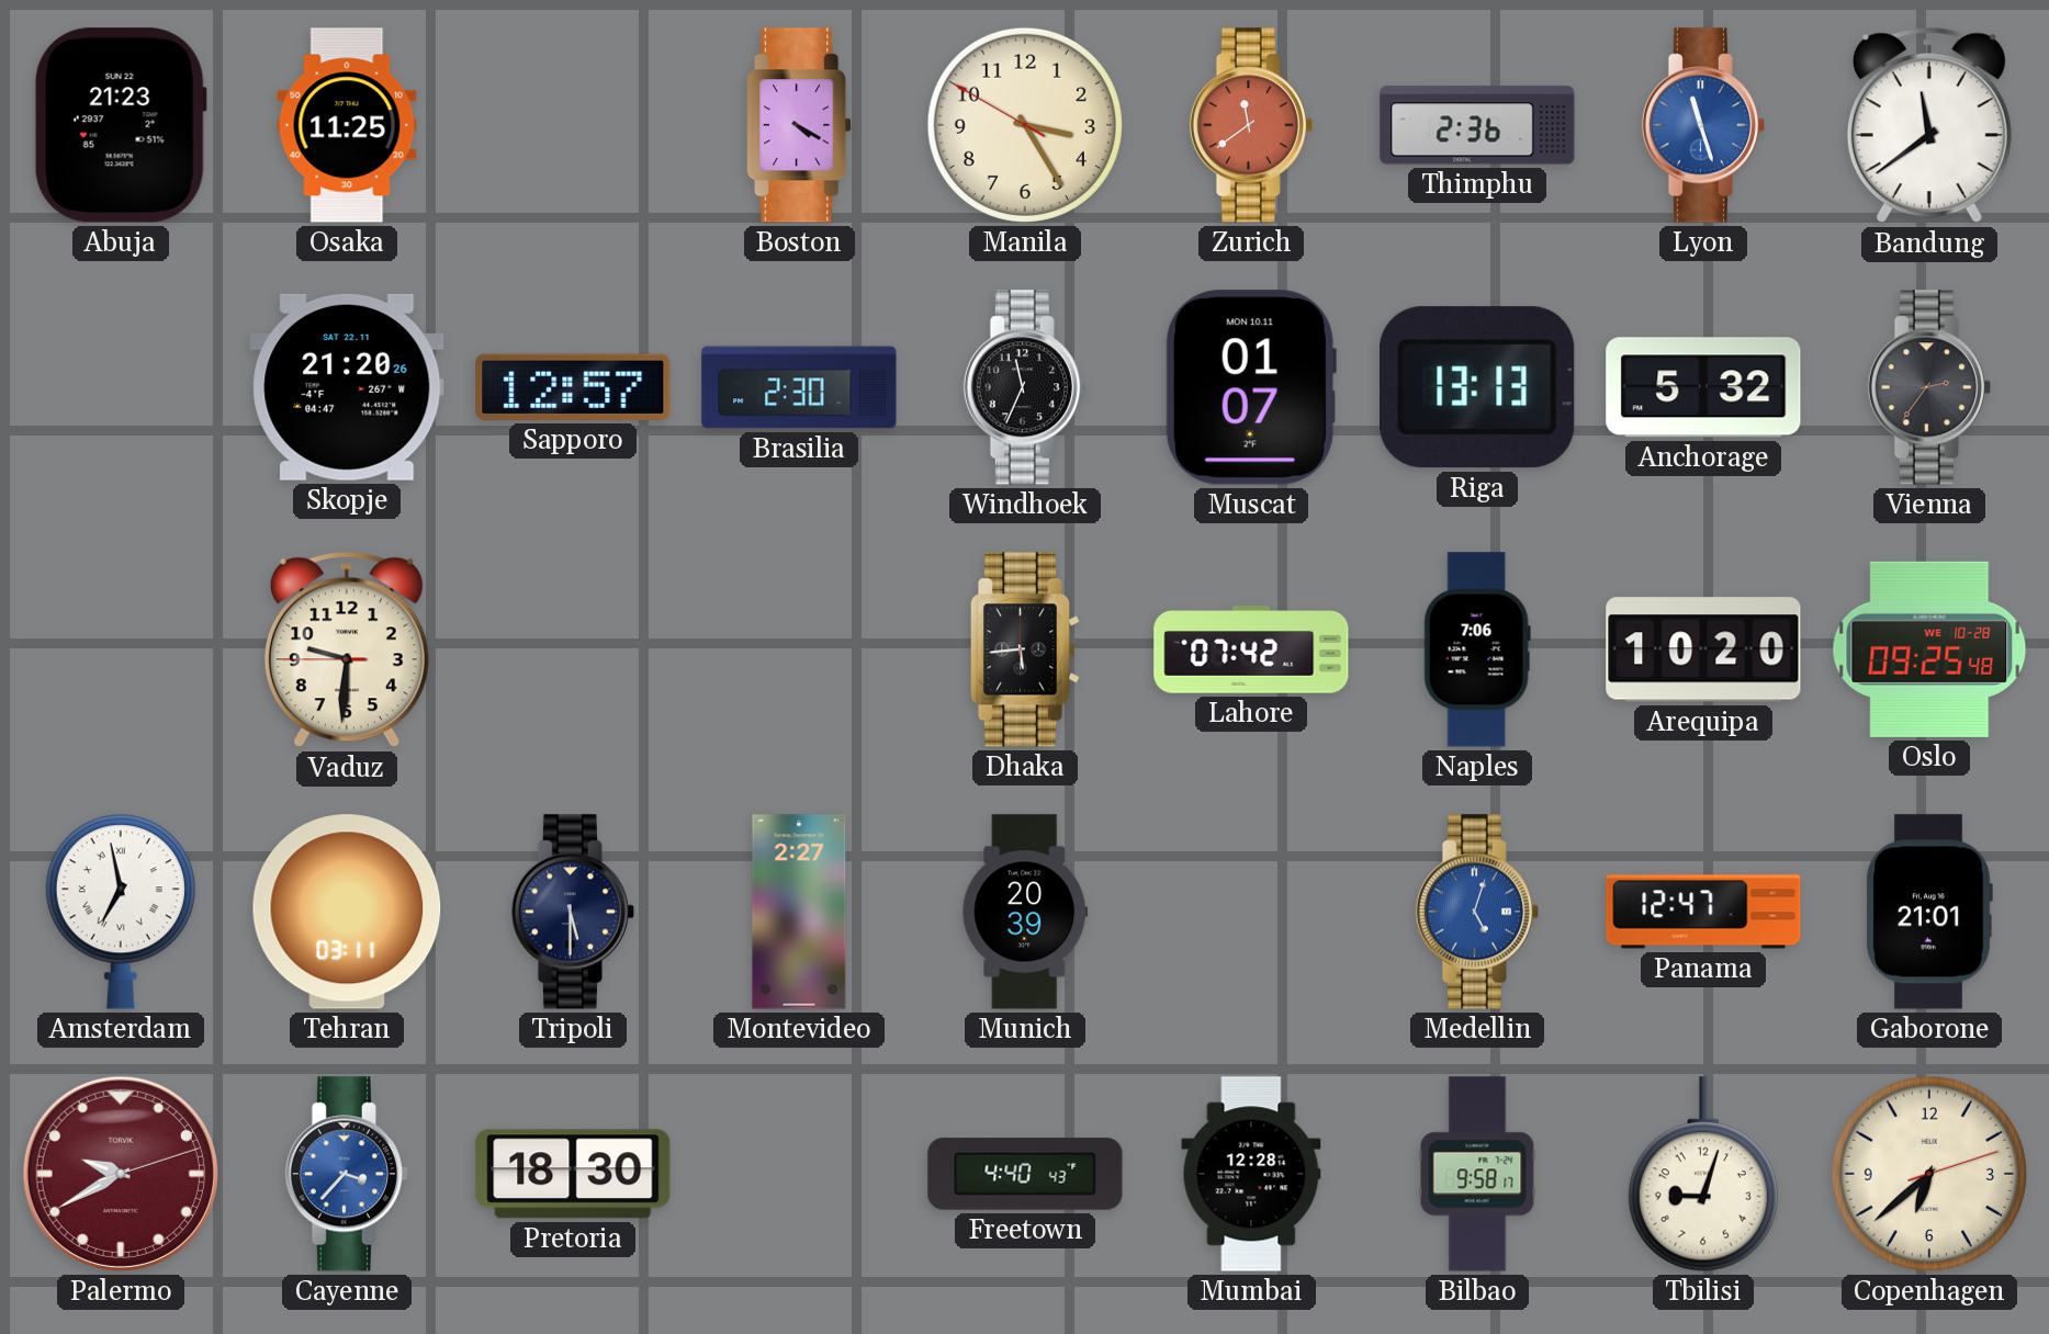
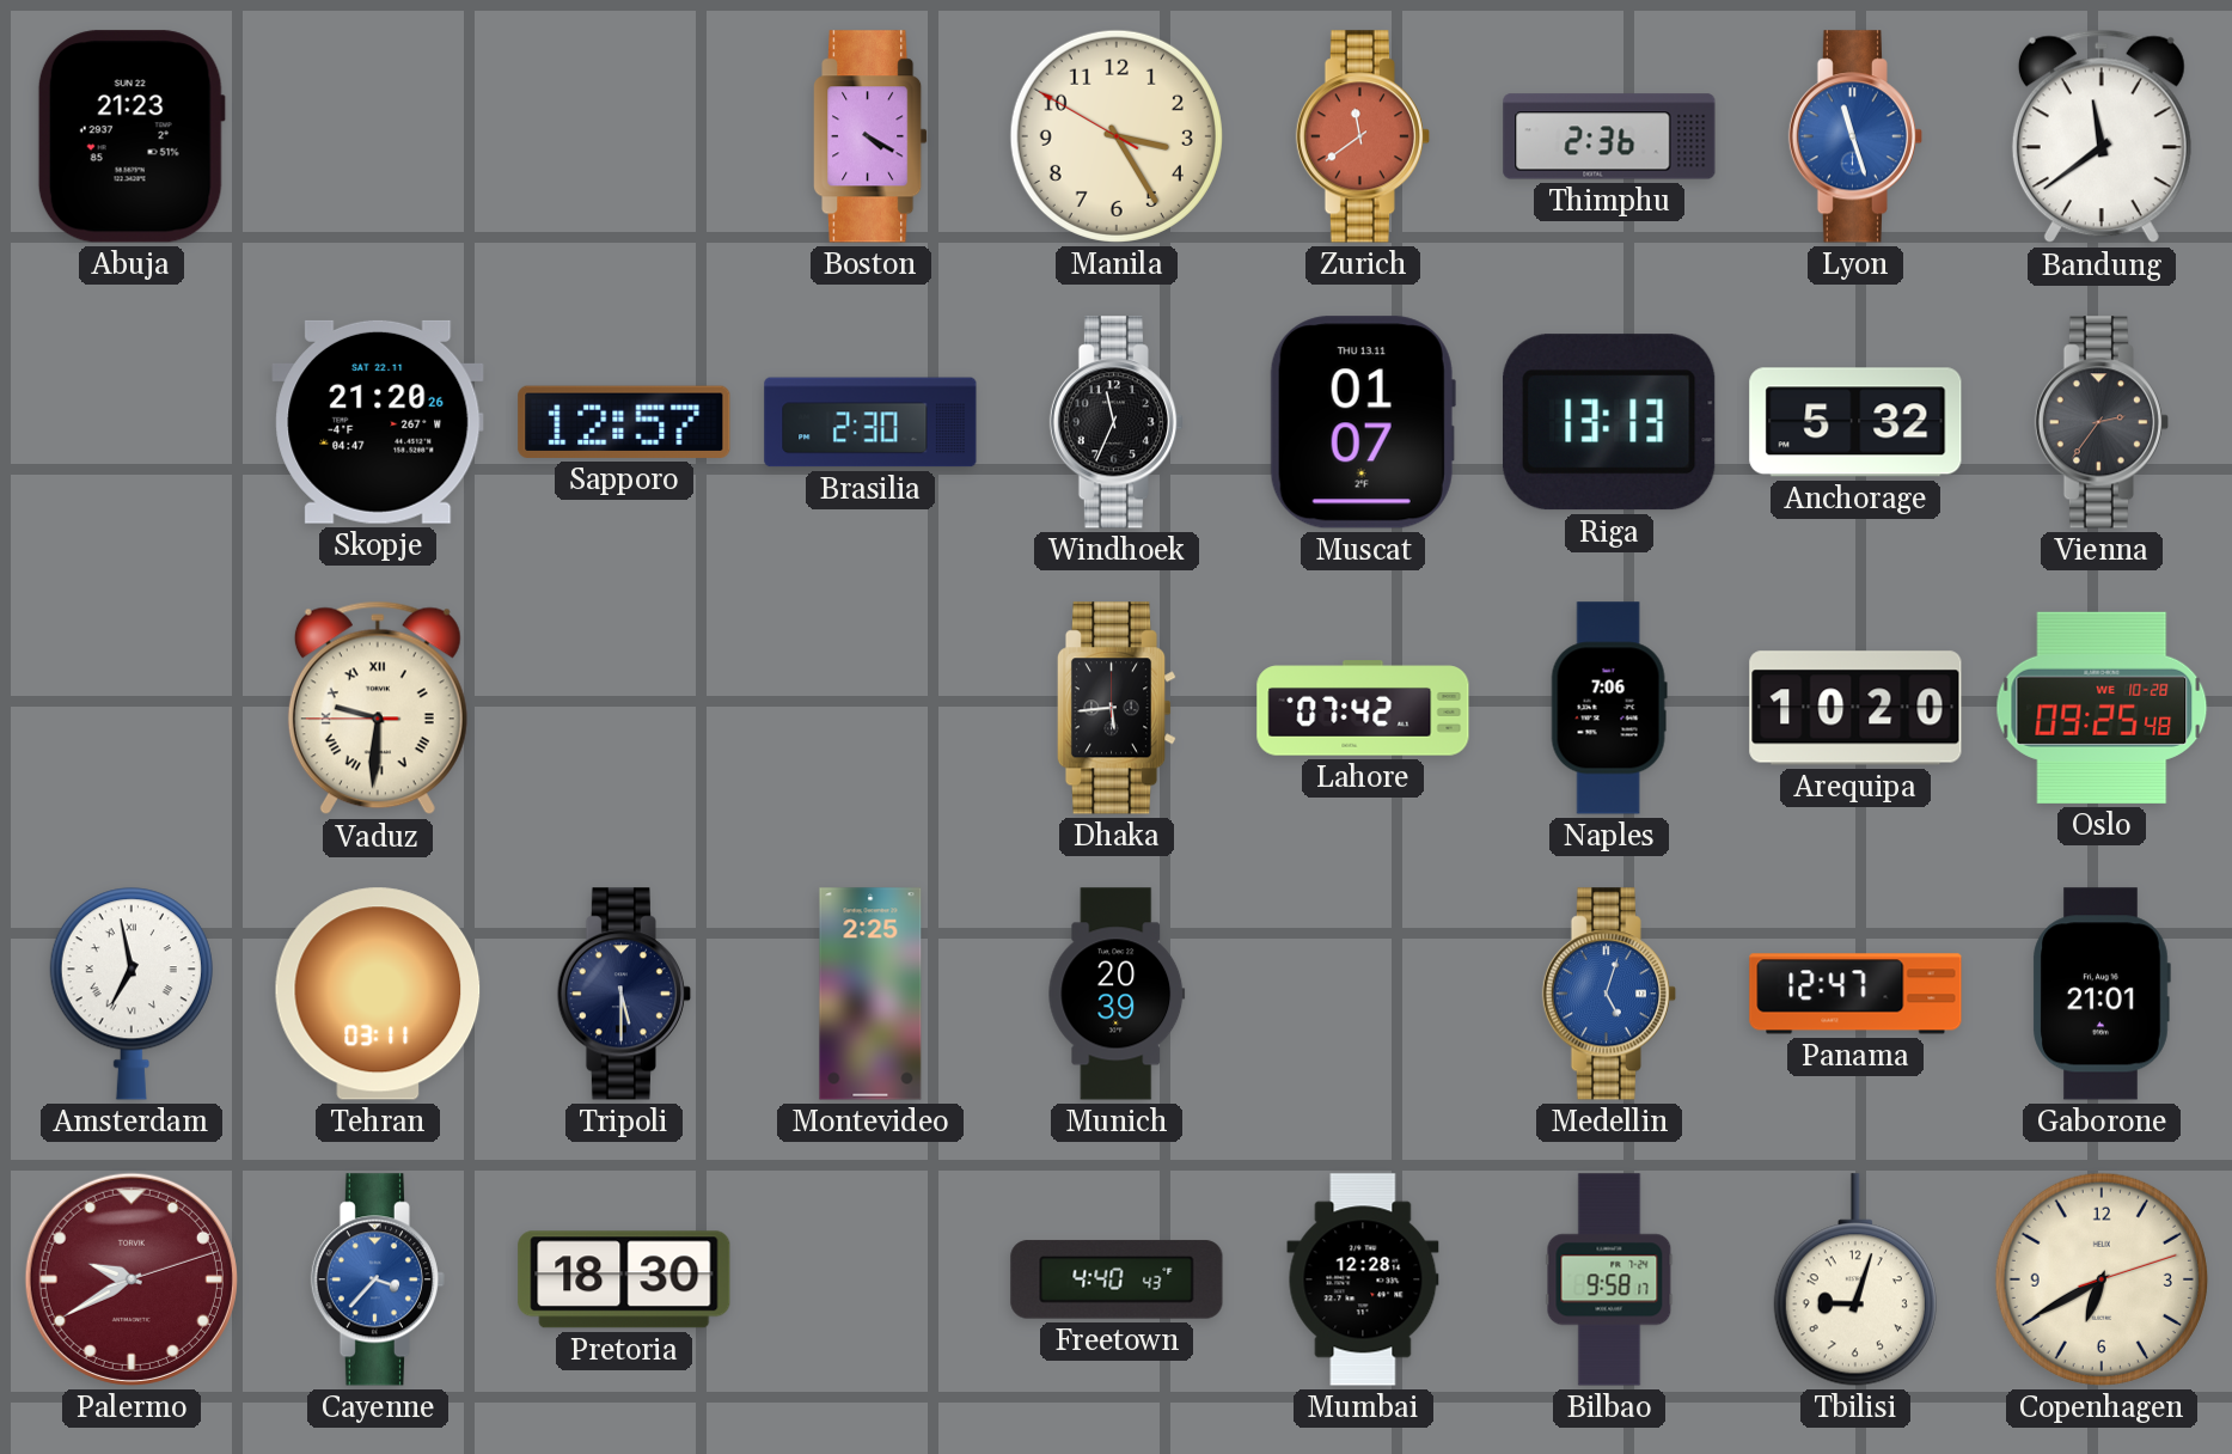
Osaka: 11:25 -> none (347, 125)
Muscat date: MON 10.11 -> THU 13.11 (1363, 422)
Vaduz numerals: Arabic -> Roman (378, 708)
Montevideo: 2:27 -> 2:25 (870, 994)
Copenhagen: 6:38 -> 6:40 (2102, 1279)
